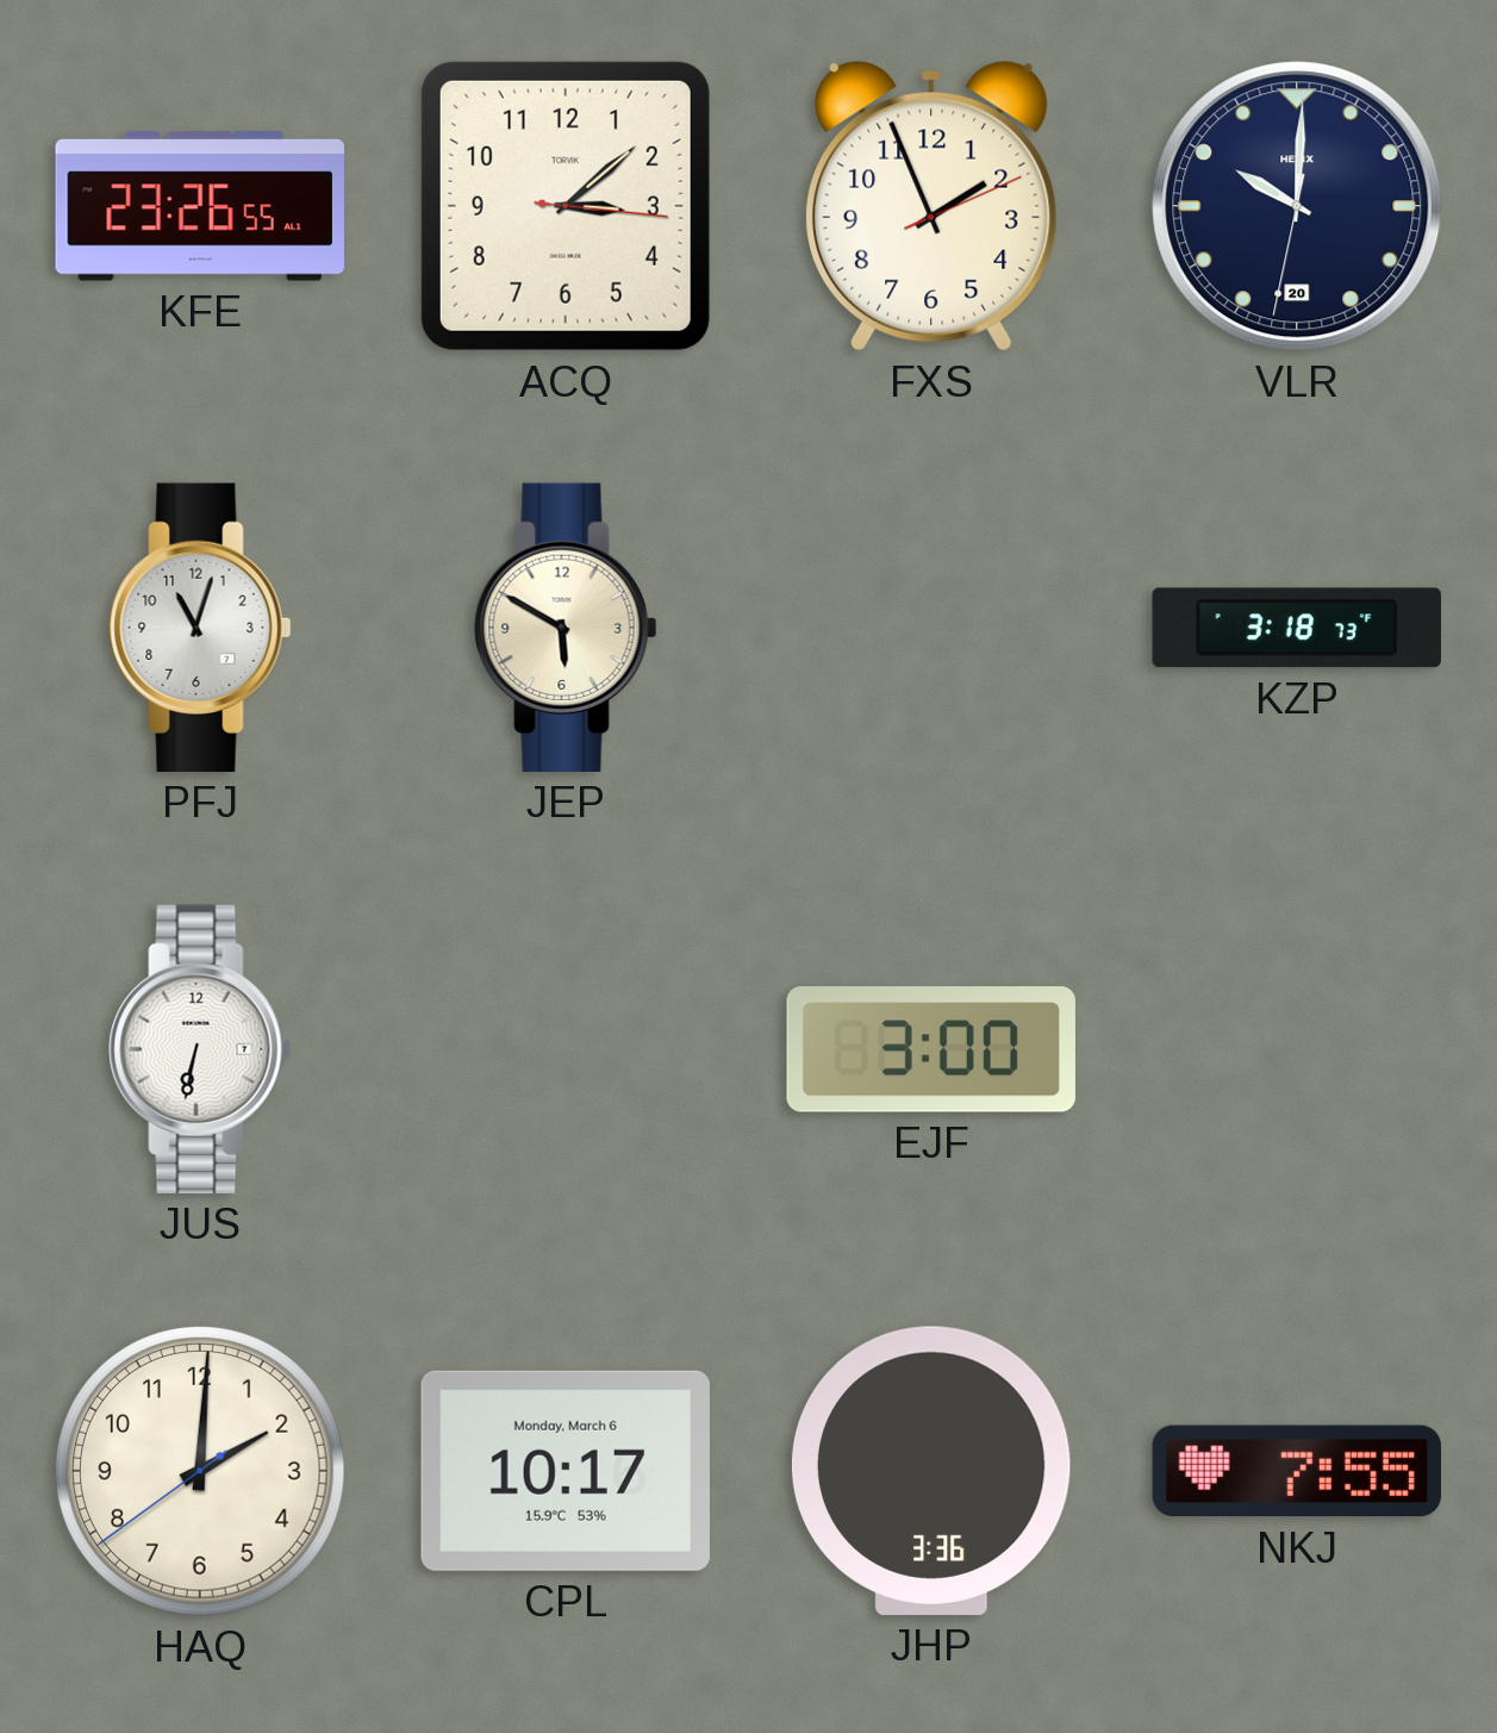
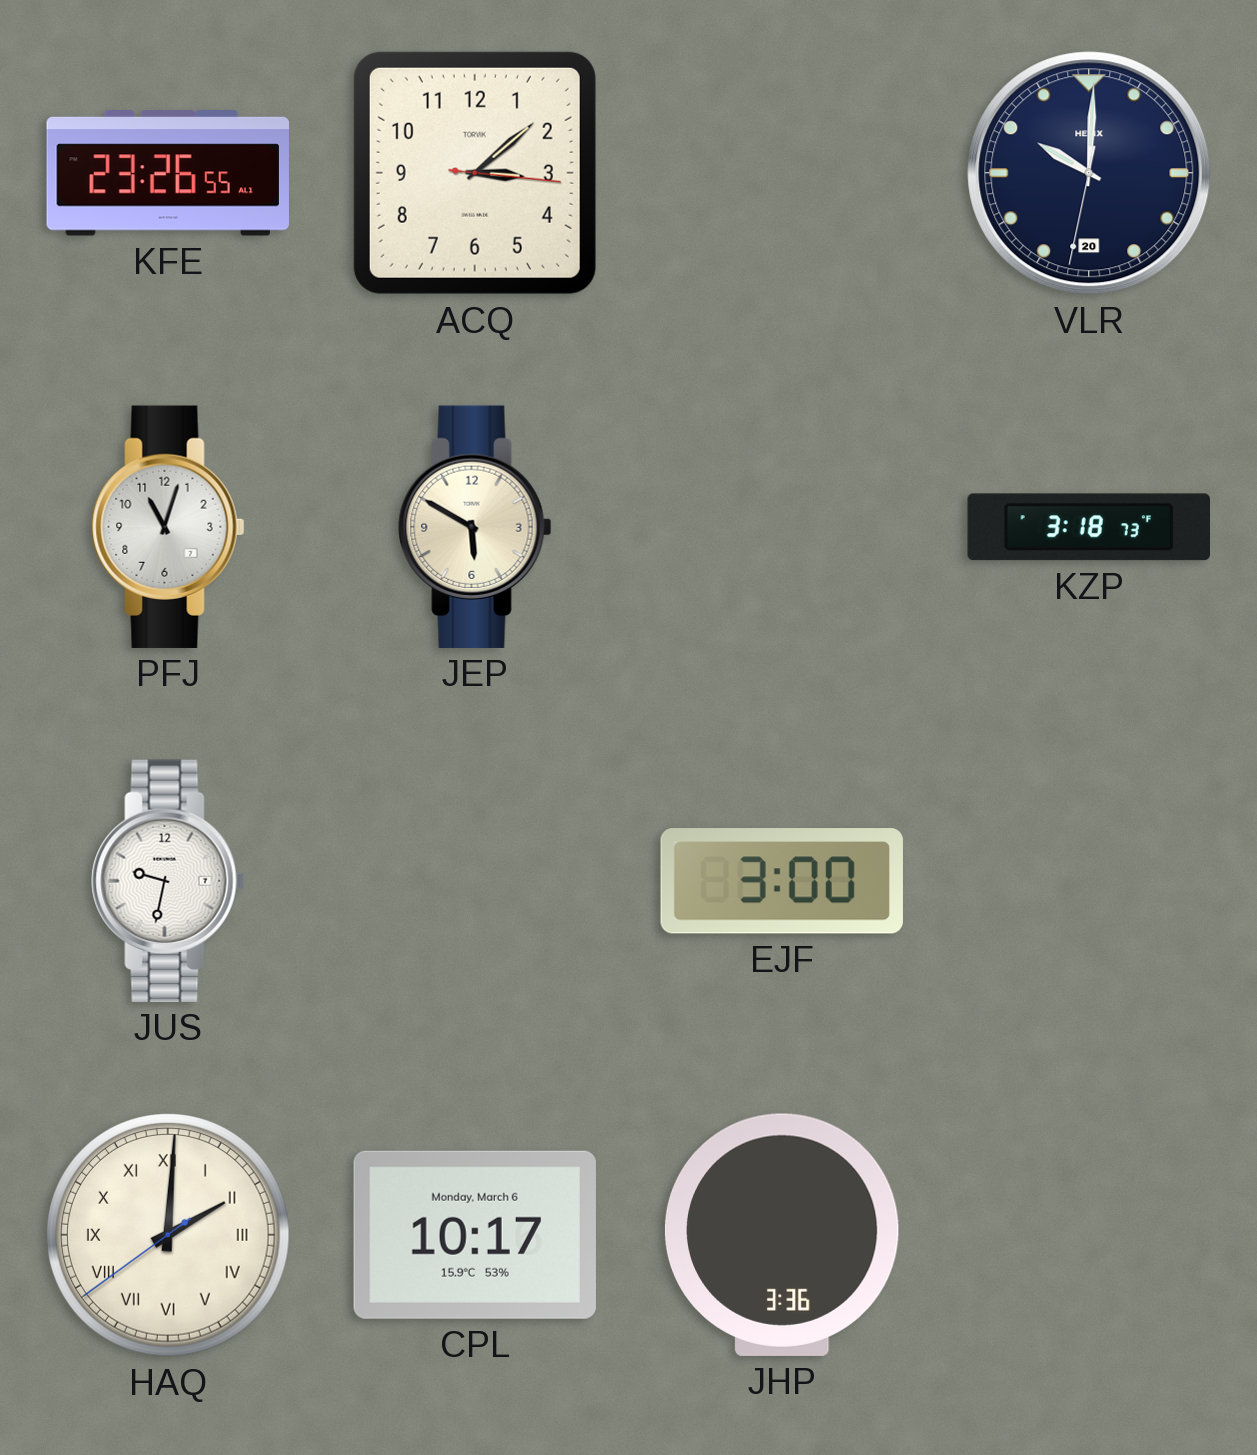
FXS: 1:56 -> none (931, 206)
JUS: 6:32 -> 9:32 (168, 881)
HAQ numerals: Arabic -> Roman (168, 1235)
NKJ: 7:55 -> none (1296, 1471)
